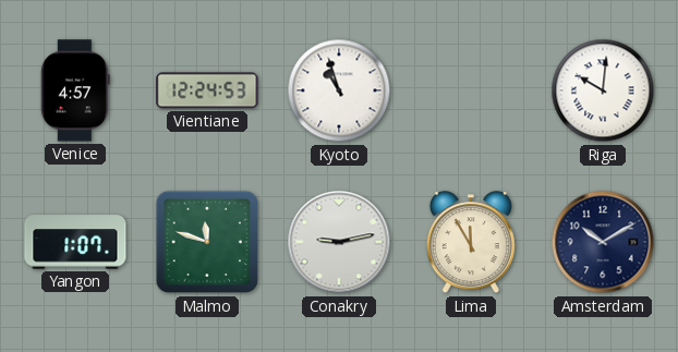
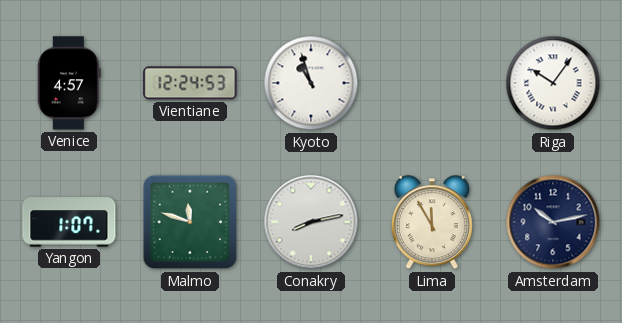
Riga: 10:01 -> 10:06 (553, 83)
Conakry: 9:13 -> 8:13 (311, 222)
Amsterdam: 10:10 -> 10:13 (553, 222)
